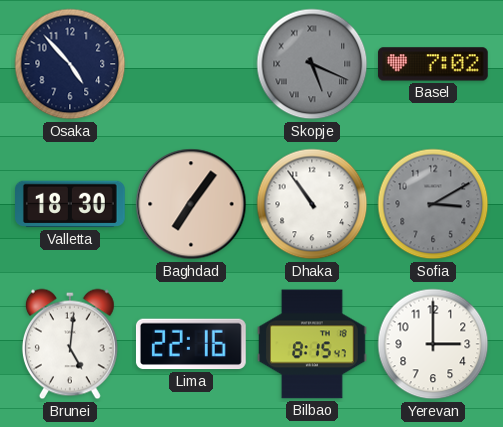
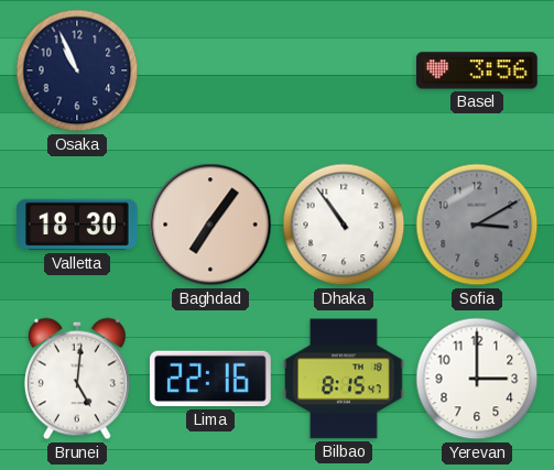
Osaka: 4:53 -> 10:56 (77, 70)
Skopje: 5:19 -> none (312, 64)
Basel: 7:02 -> 3:56 (477, 70)
